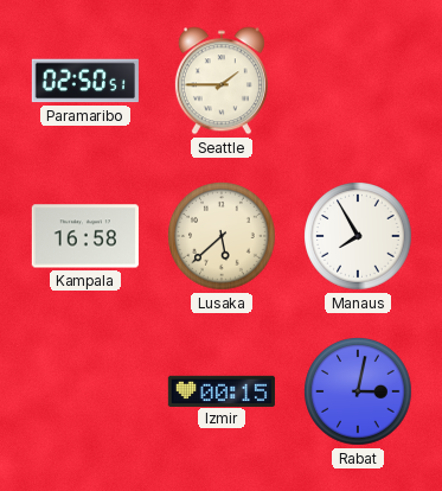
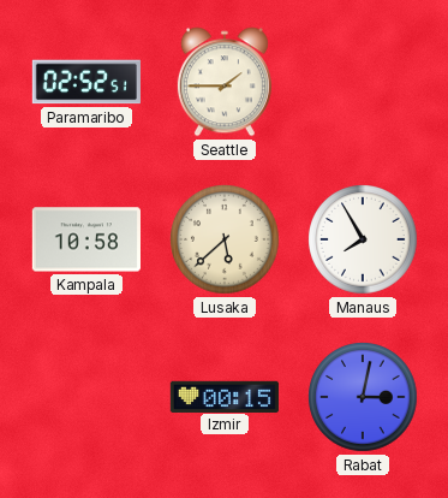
Paramaribo: 02:50 -> 02:52 (86, 82)
Kampala: 16:58 -> 10:58 (86, 239)
